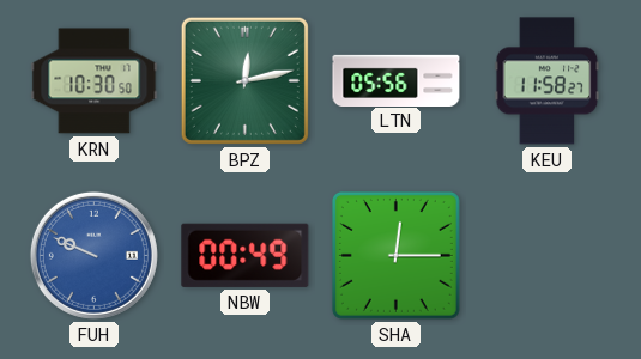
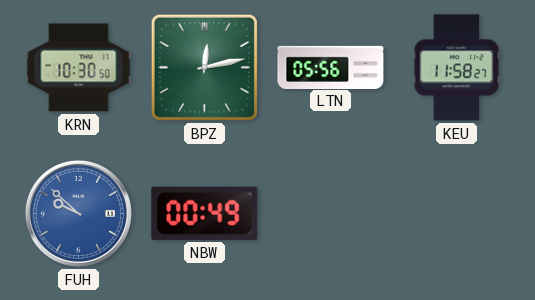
FUH: 9:49 -> 9:52 (78, 213)
SHA: 12:15 -> none (395, 255)
